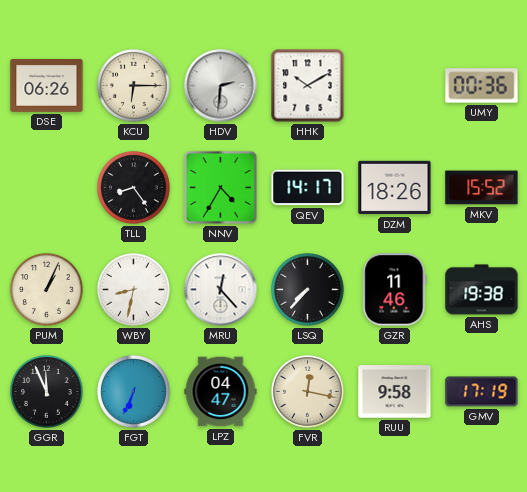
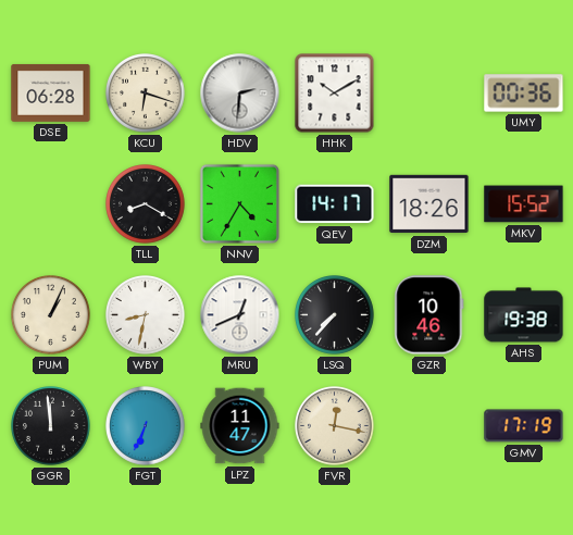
DSE: 06:26 -> 06:28 (51, 92)
KCU: 6:15 -> 6:18 (146, 94)
TLL: 8:24 -> 8:20 (146, 204)
MRU: 12:23 -> 12:41 (240, 315)
GZR: 11:46 -> 10:46 (429, 315)
GGR: 11:56 -> 11:59 (51, 426)
LPZ: 04:47 -> 11:47 (240, 426)
RUU: 9:58 -> none (395, 392)
